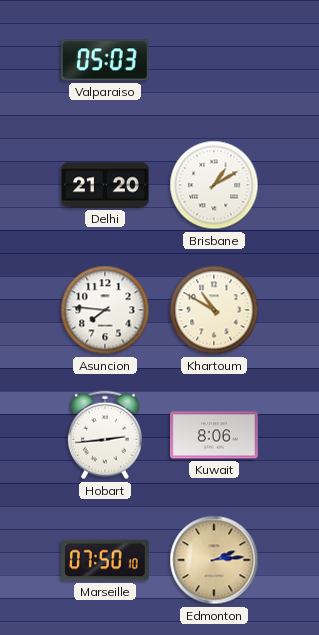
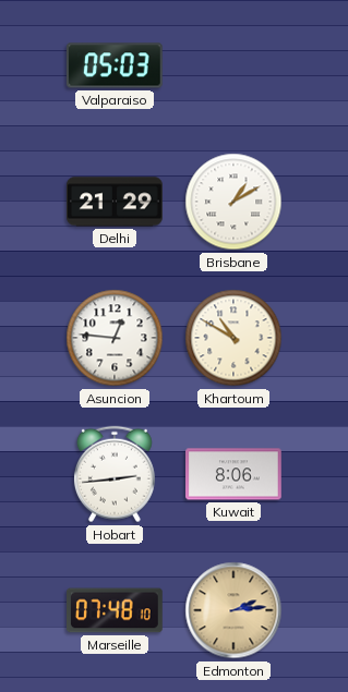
Delhi: 21:20 -> 21:29 (115, 202)
Asuncion: 7:46 -> 12:46 (115, 338)
Marseille: 07:50 -> 07:48 (116, 610)
